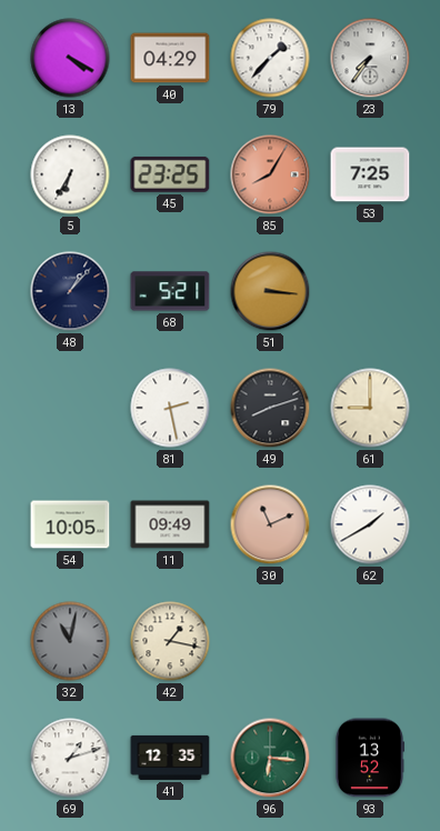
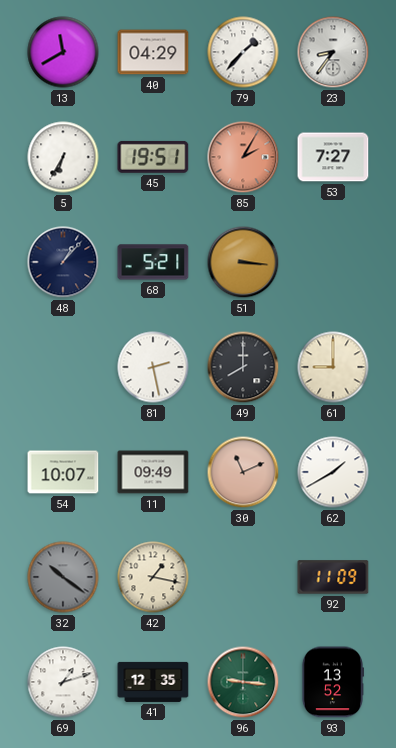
13: 4:20 -> 11:40 (63, 52)
23: 7:36 -> 8:36 (333, 52)
45: 23:25 -> 19:51 (153, 157)
85: 8:05 -> 2:05 (243, 157)
53: 7:25 -> 7:27 (333, 157)
49: 8:12 -> 8:00 (243, 367)
54: 10:05 -> 10:07 (63, 472)
32: 11:02 -> 10:21 (63, 577)
92: none -> 11:09 (333, 577)
96: 6:16 -> 9:16 (243, 682)
